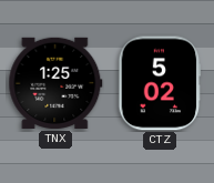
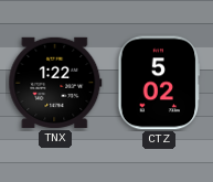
TNX: 1:25 -> 1:22 (55, 83)
